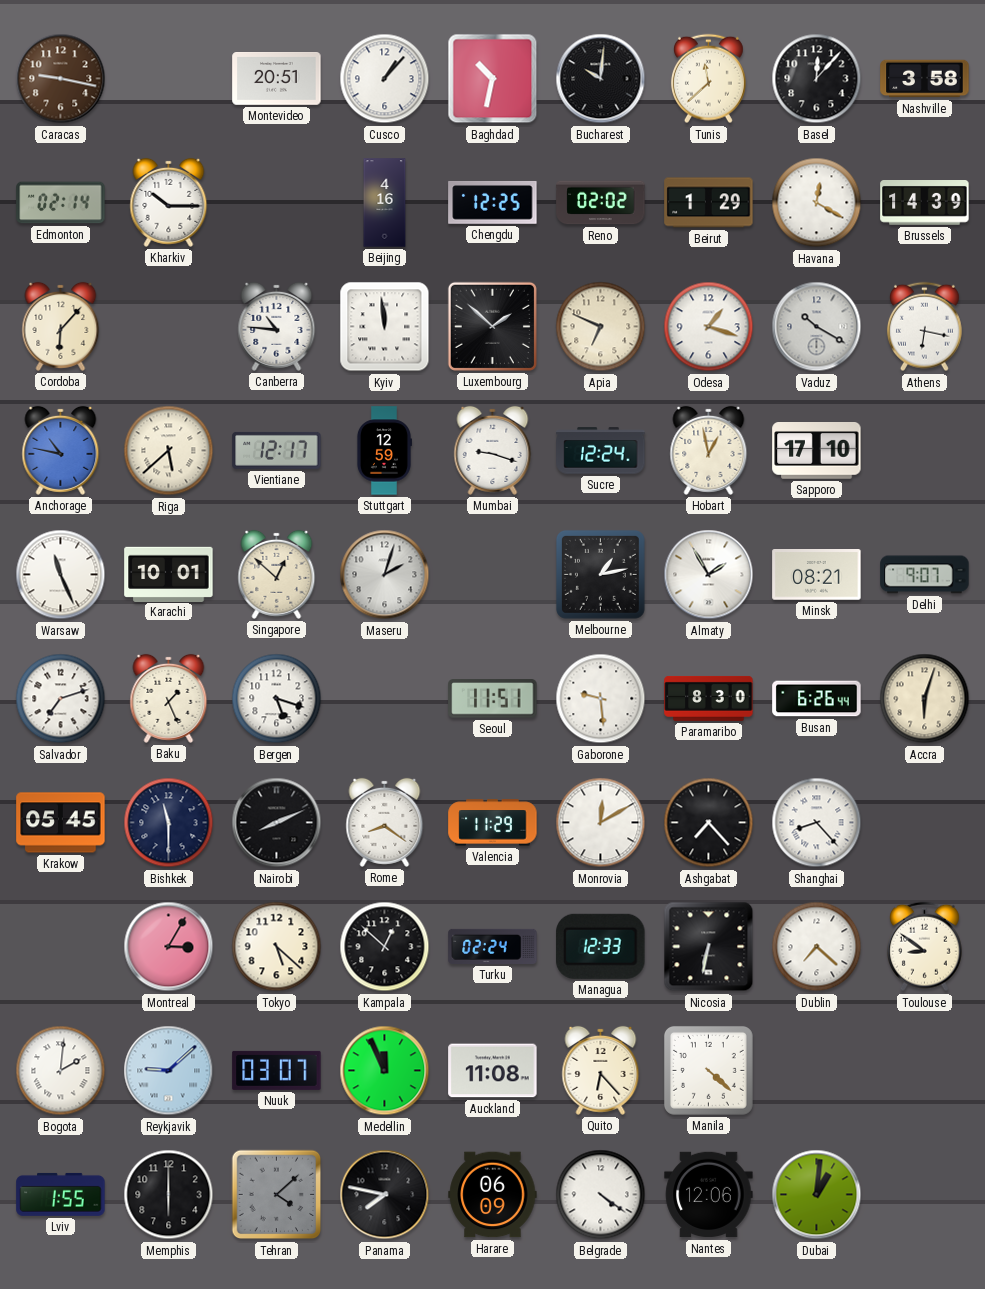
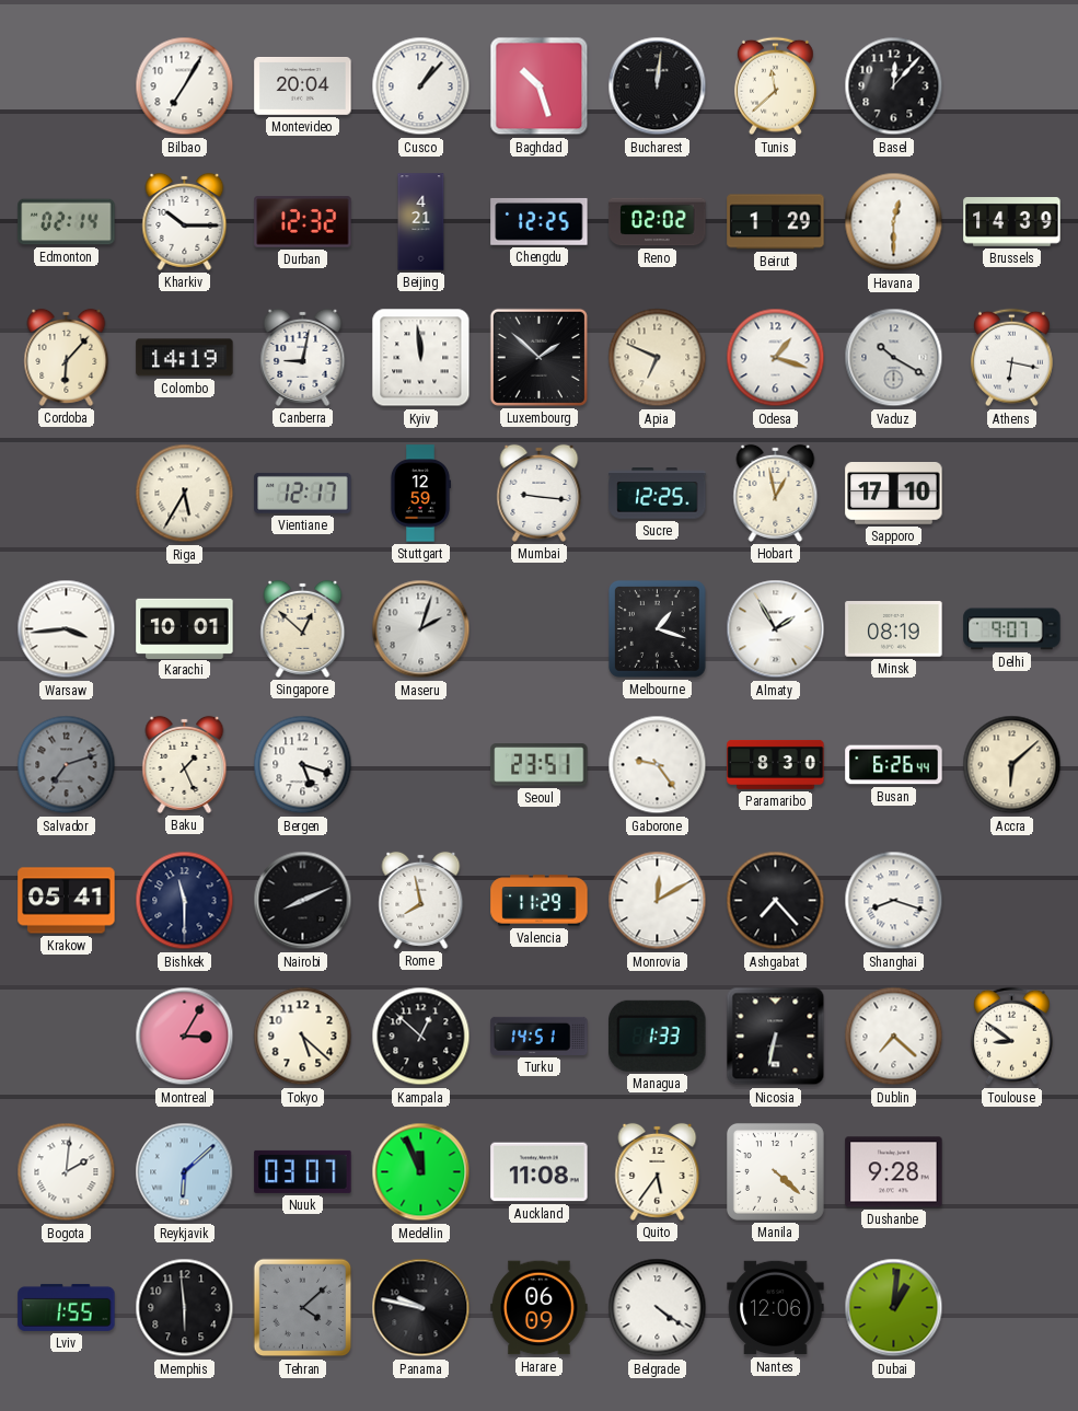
Caracas: 9:17 -> none (61, 79)
Bilbao: none -> 7:05 (185, 86)
Montevideo: 20:51 -> 20:04 (303, 86)
Baghdad: 10:32 -> 10:27 (540, 86)
Bucharest: 10:01 -> 12:01 (658, 86)
Nashville: 3:58 -> none (925, 79)
Durban: none -> 12:32 (303, 222)
Beijing: 4:16 -> 4:21 (421, 222)
Havana: 12:20 -> 12:30 (894, 222)
Colombo: none -> 14:19 (185, 358)
Canberra: 10:46 -> 9:02 (303, 357)
Anchorage: 10:47 -> none (61, 450)
Riga: 5:38 -> 5:35 (185, 494)
Mumbai: 9:18 -> 9:16 (540, 493)
Sucre: 12:24 -> 12:25 (658, 494)
Warsaw: 11:26 -> 3:44 (67, 629)
Melbourne: 1:13 -> 1:18 (657, 628)
Minsk: 08:21 -> 08:19 (894, 629)
Salvador dial: white -> grey (67, 765)
Seoul: 11:51 -> 23:51 (540, 765)
Gaborone: 9:29 -> 9:24 (658, 765)
Accra: 6:03 -> 6:08 (1012, 765)
Krakow: 05:45 -> 05:41 (67, 901)
Rome: 8:21 -> 7:58 (421, 900)
Shanghai: 8:23 -> 8:18 (894, 901)
Turku: 02:24 -> 14:51 (540, 1036)
Managua: 12:33 -> 1:33 (658, 1036)
Reykjavik: 9:08 -> 6:08 (185, 1172)
Quito: 6:23 -> 5:36 (658, 1171)
Dushanbe: none -> 9:28 (894, 1172)
Memphis: 6:00 -> 5:59 (185, 1308)
Panama: 7:47 -> 9:47 (421, 1308)
